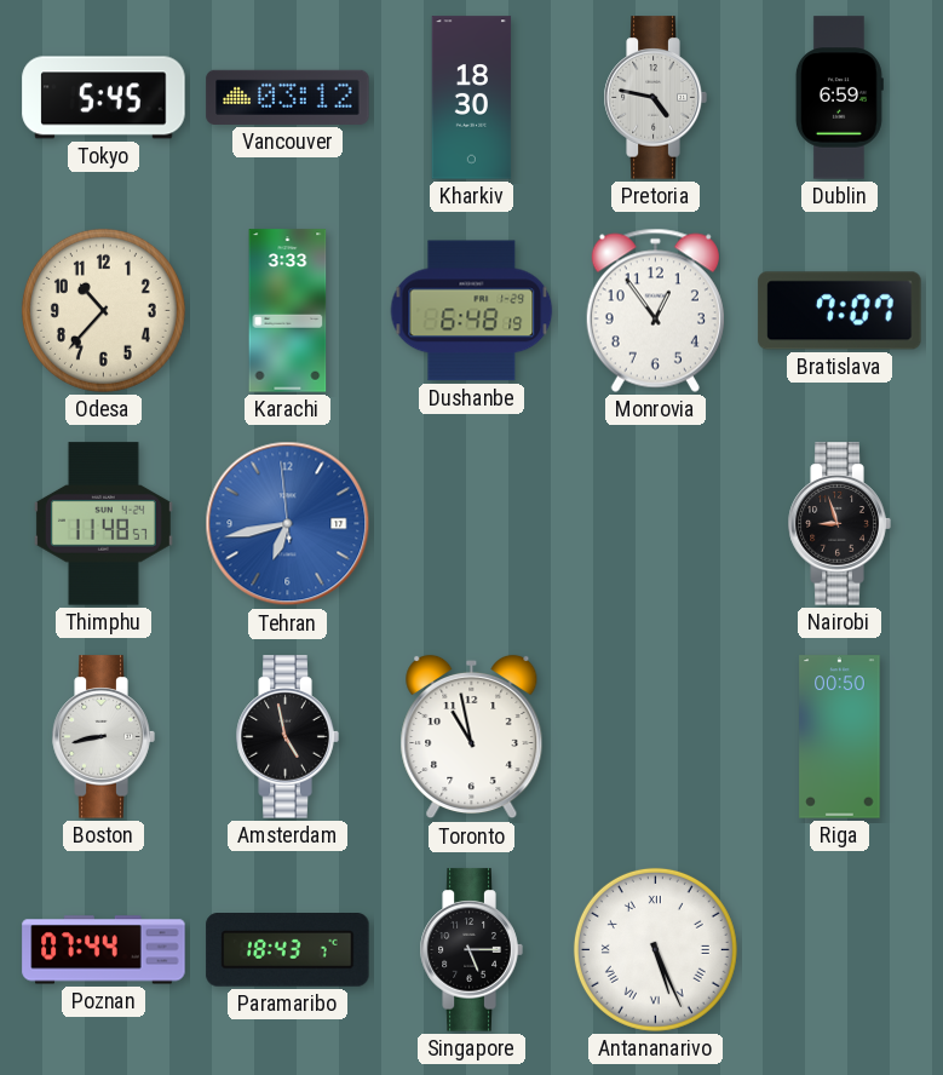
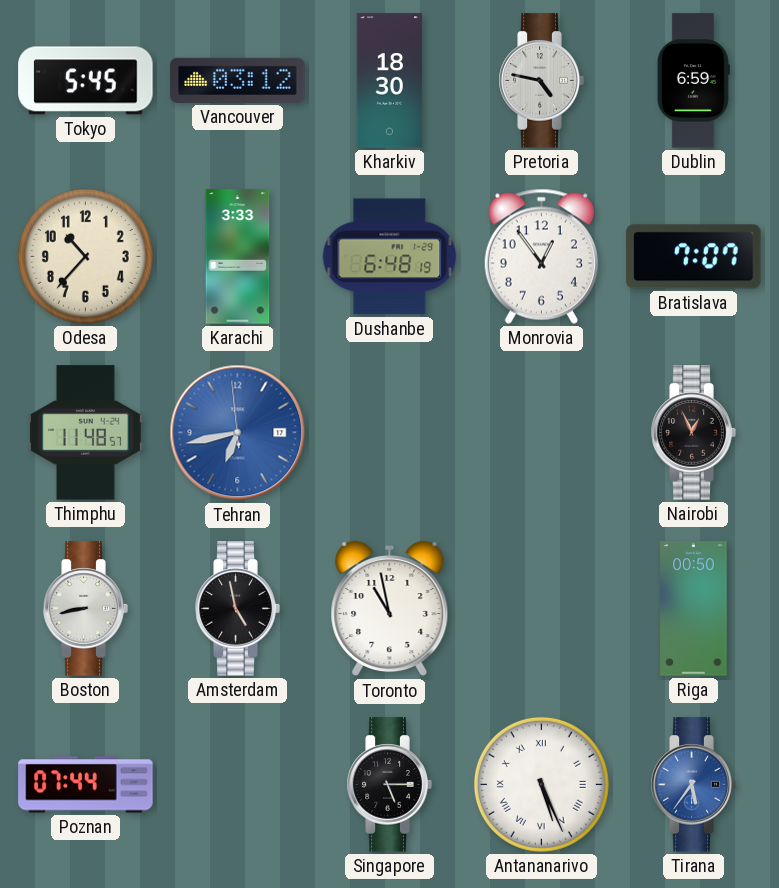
Nairobi: 8:57 -> 12:56 (693, 433)
Paramaribo: 18:43 -> none (288, 950)
Tirana: none -> 5:36 (693, 785)
